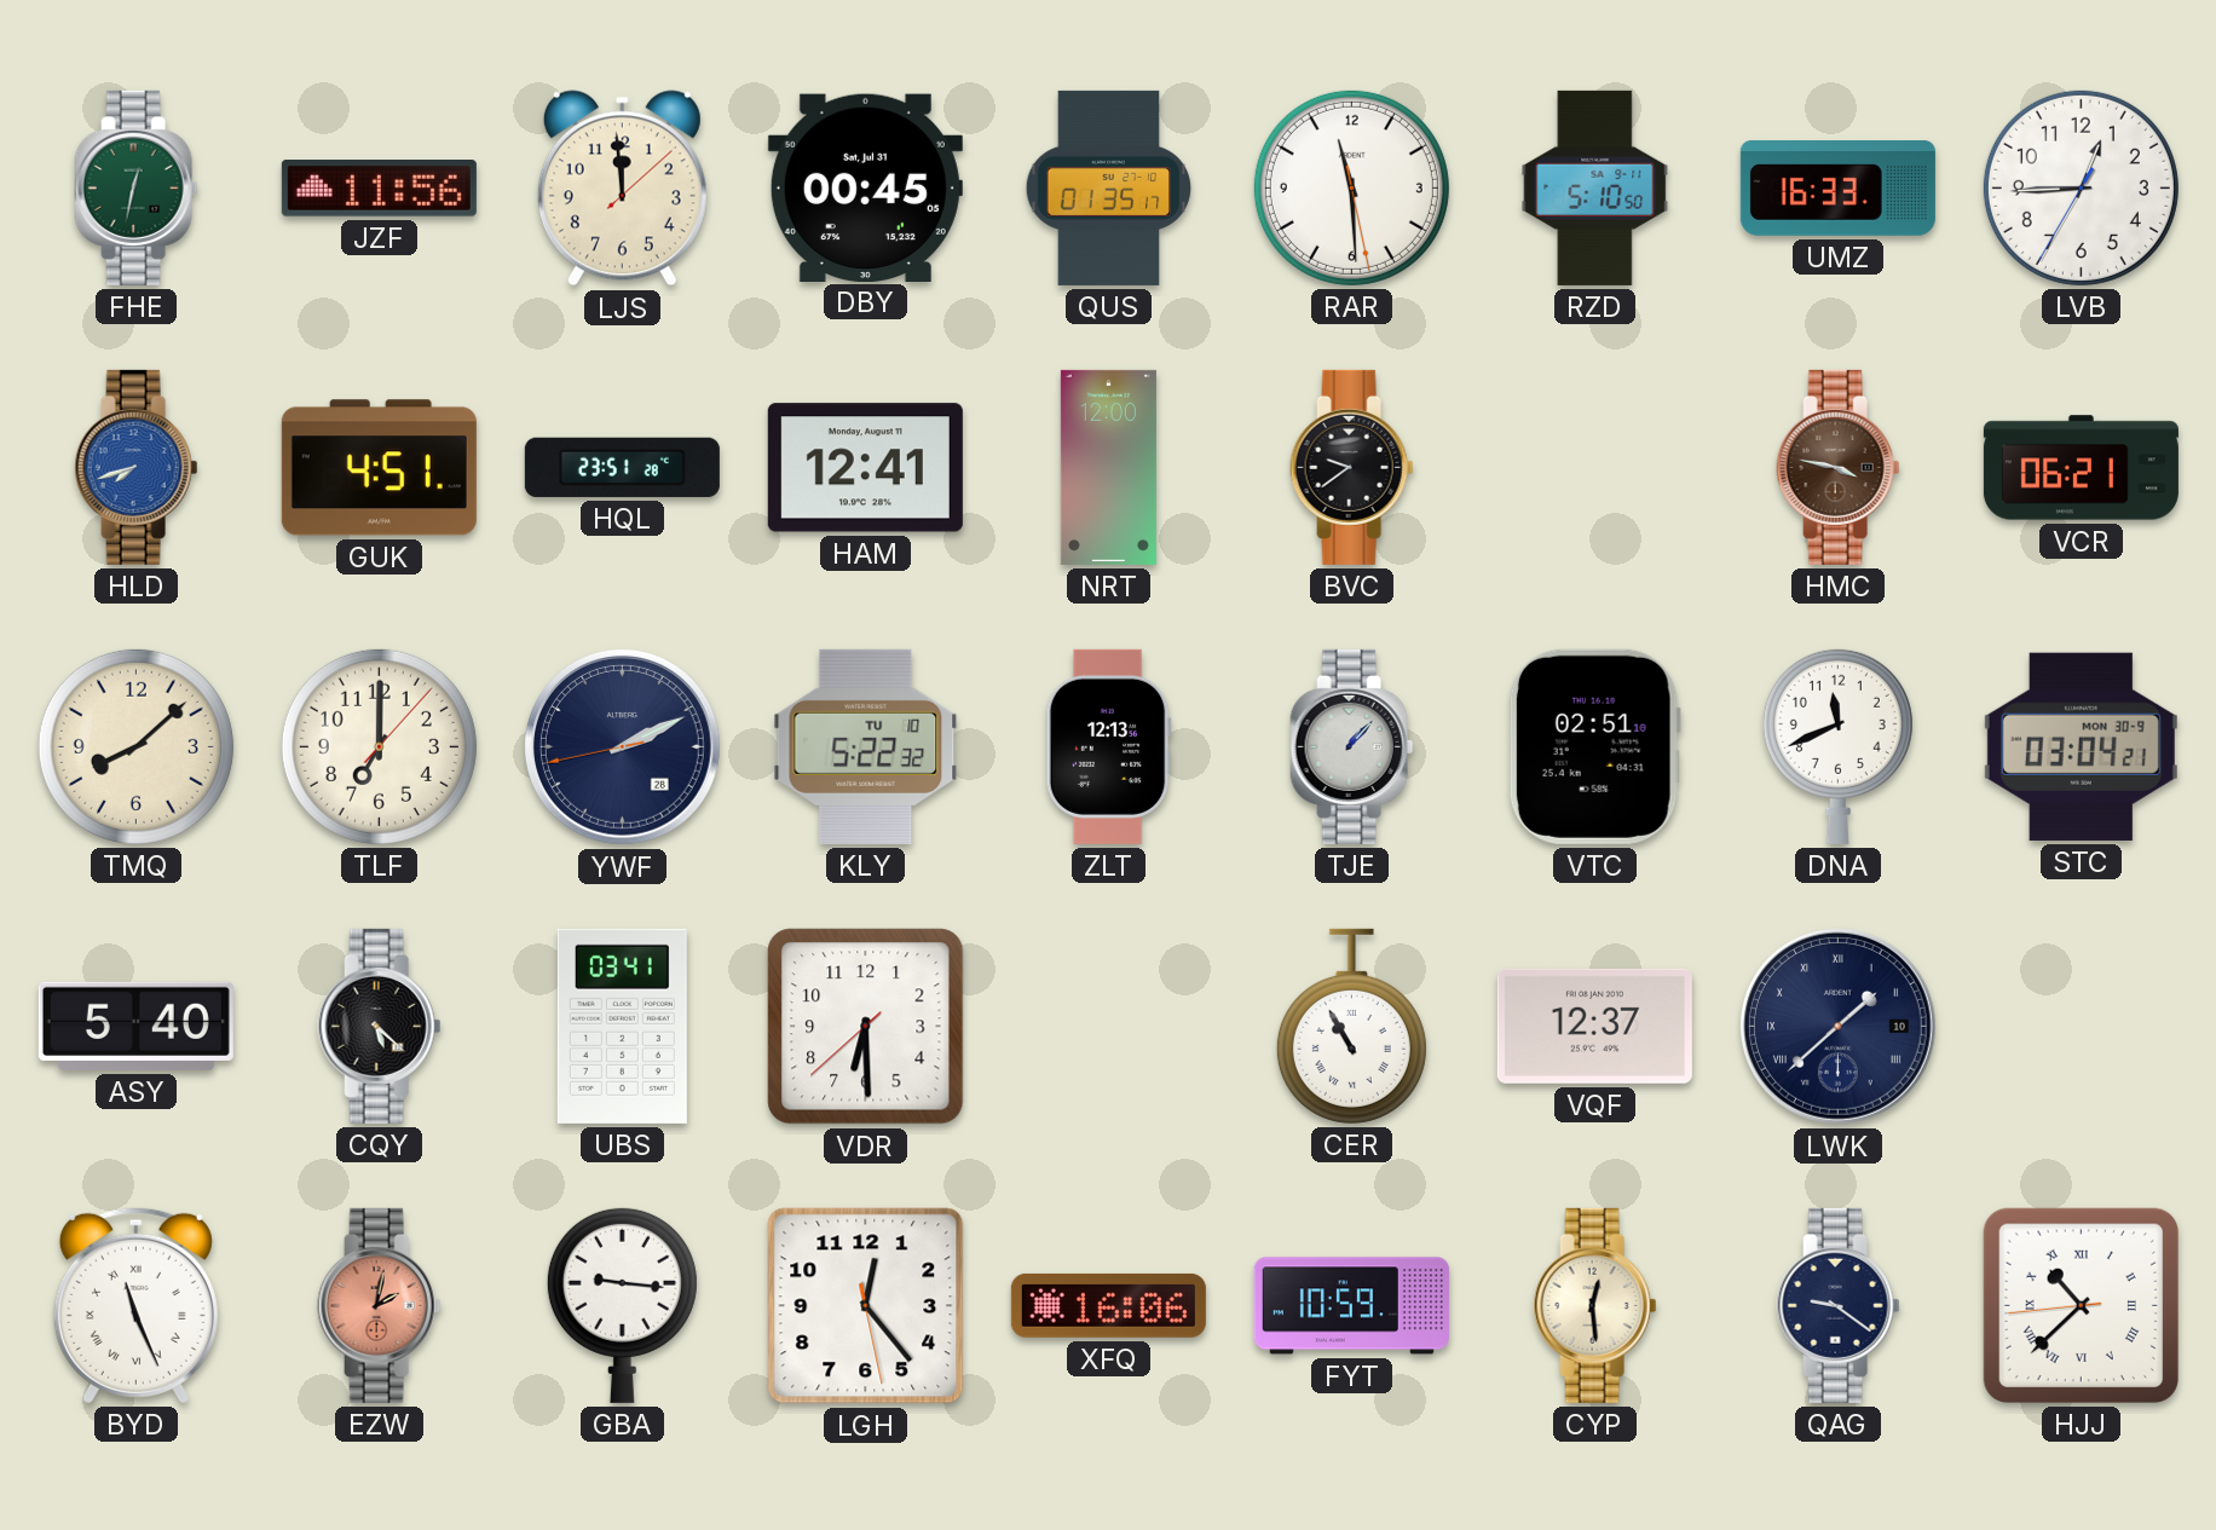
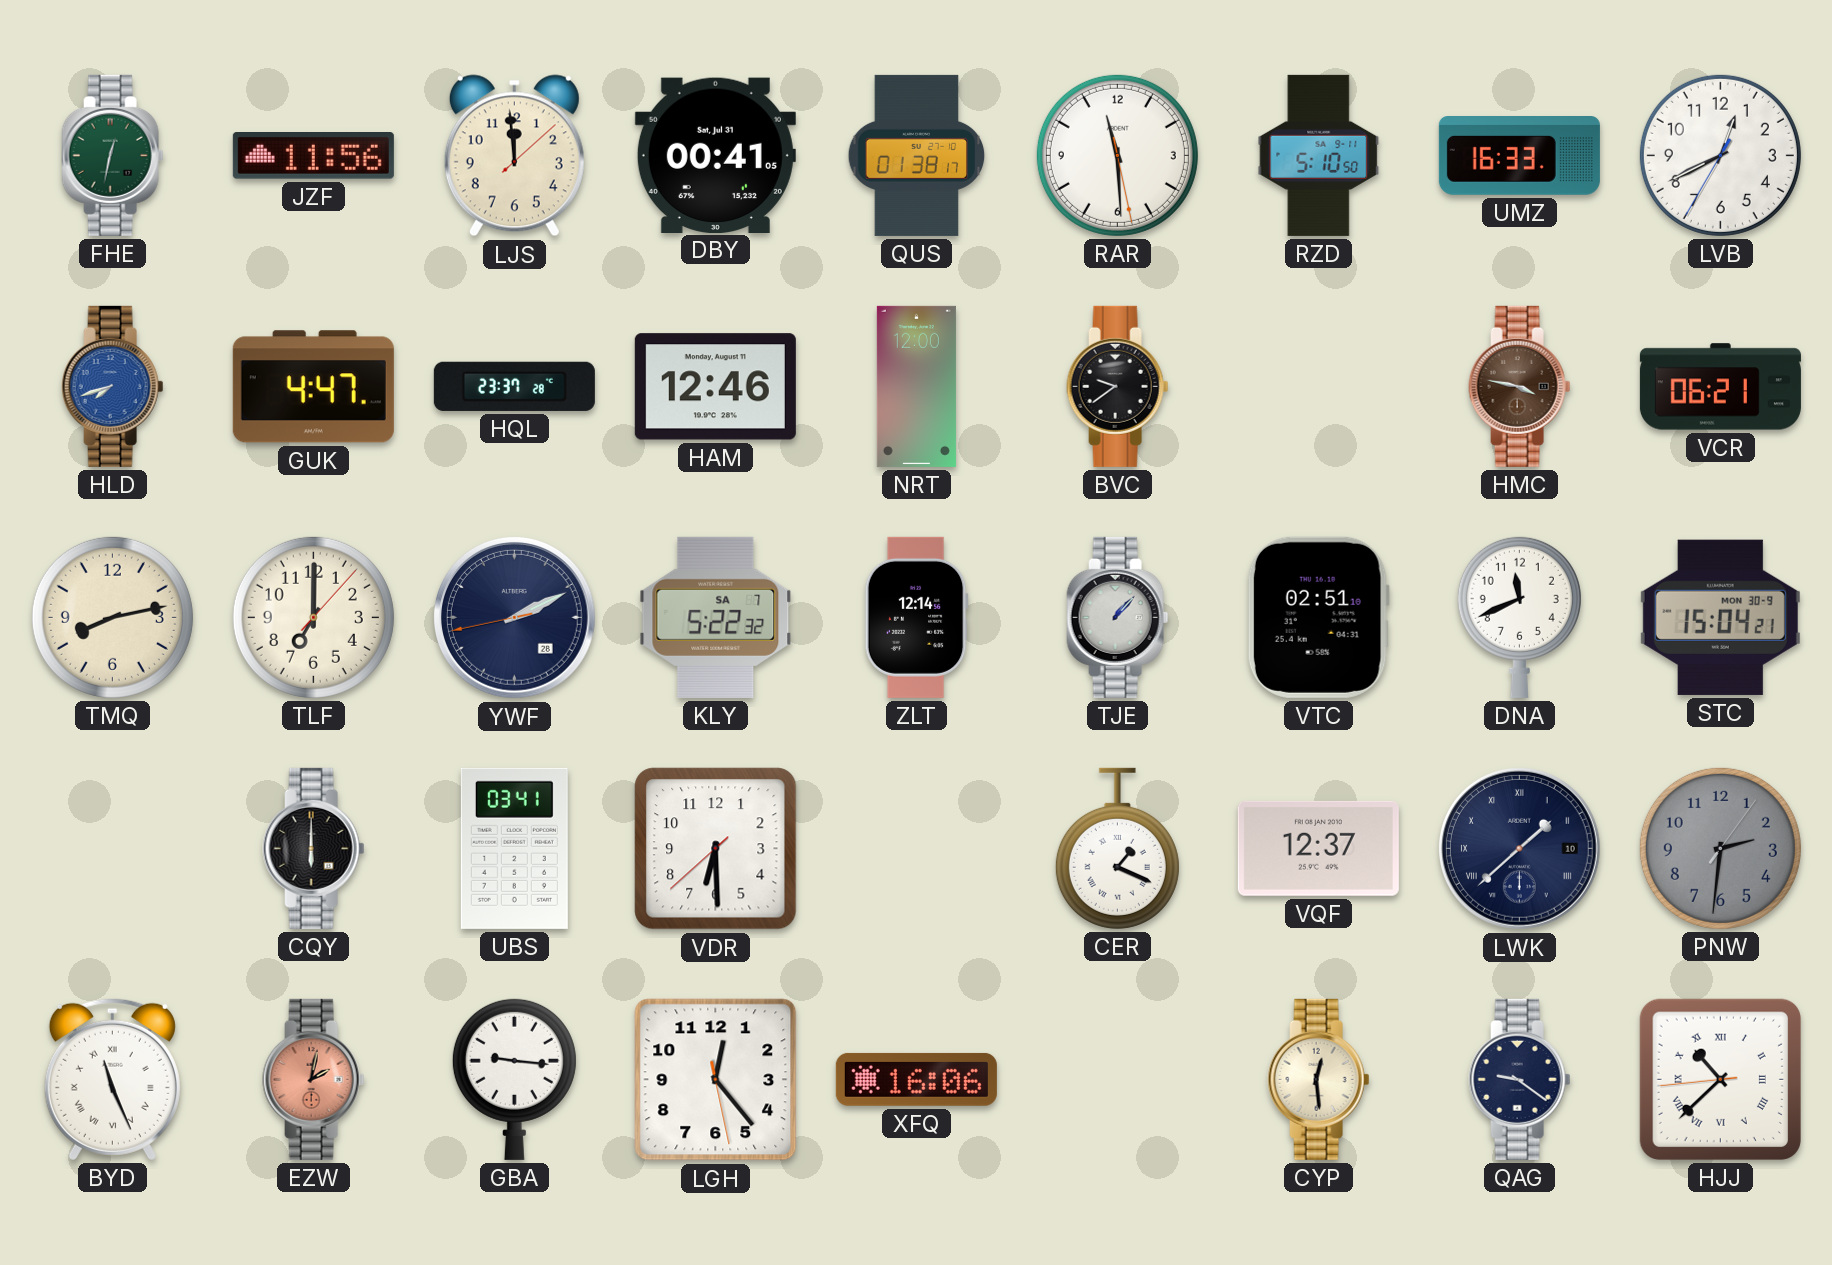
DBY: 00:45 -> 00:41 (715, 155)
QUS: 01:35 -> 01:38 (917, 155)
LVB: 12:44 -> 12:40 (1720, 155)
GUK: 4:51 -> 4:47 (313, 387)
HQL: 23:51 -> 23:37 (514, 386)
HAM: 12:41 -> 12:46 (715, 387)
TMQ: 8:08 -> 8:13 (112, 617)
KLY date: TU 10 -> SA 7 (716, 617)
ZLT: 12:13 -> 12:14 (916, 617)
STC: 03:04 -> 15:04 (1720, 617)
ASY: 5:40 -> none (135, 1026)
CQY: 5:22 -> 6:00 (314, 848)
CER: 10:55 -> 1:19 (1117, 848)
PNW: none -> 2:31 (1720, 848)
FYT: 10:59 -> none (1351, 1306)
